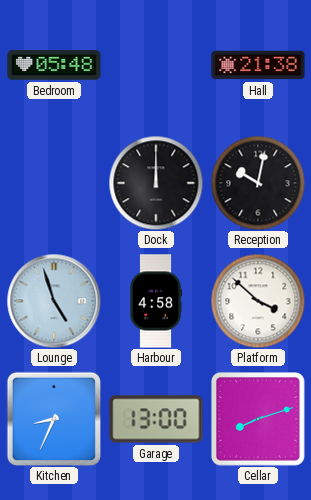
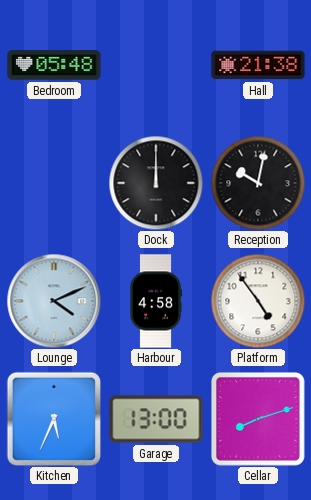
Lounge: 4:57 -> 4:11 (54, 301)
Platform: 3:52 -> 4:54 (258, 301)
Kitchen: 8:34 -> 5:34 (53, 418)
